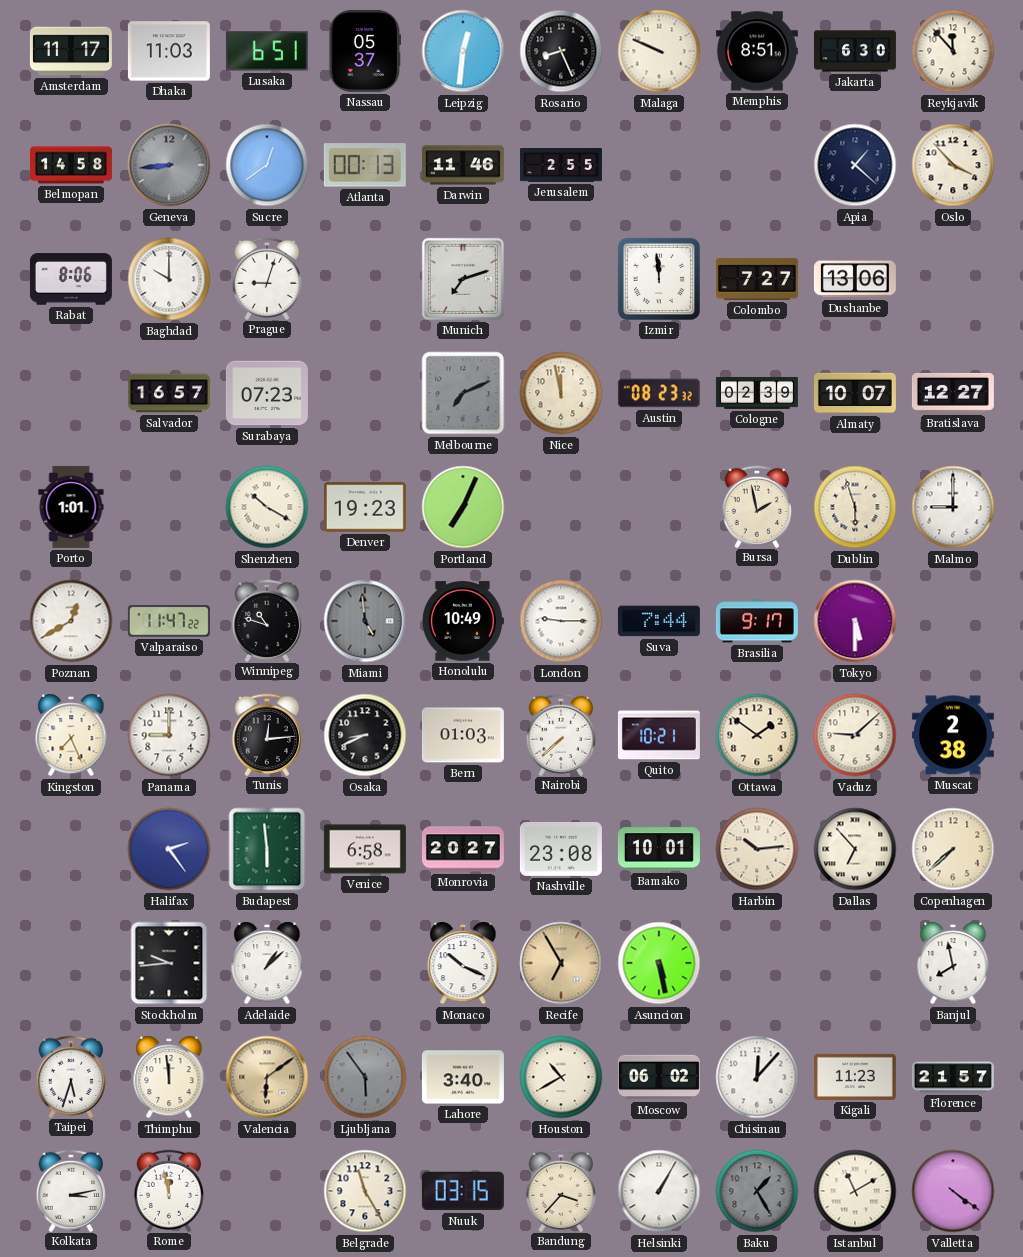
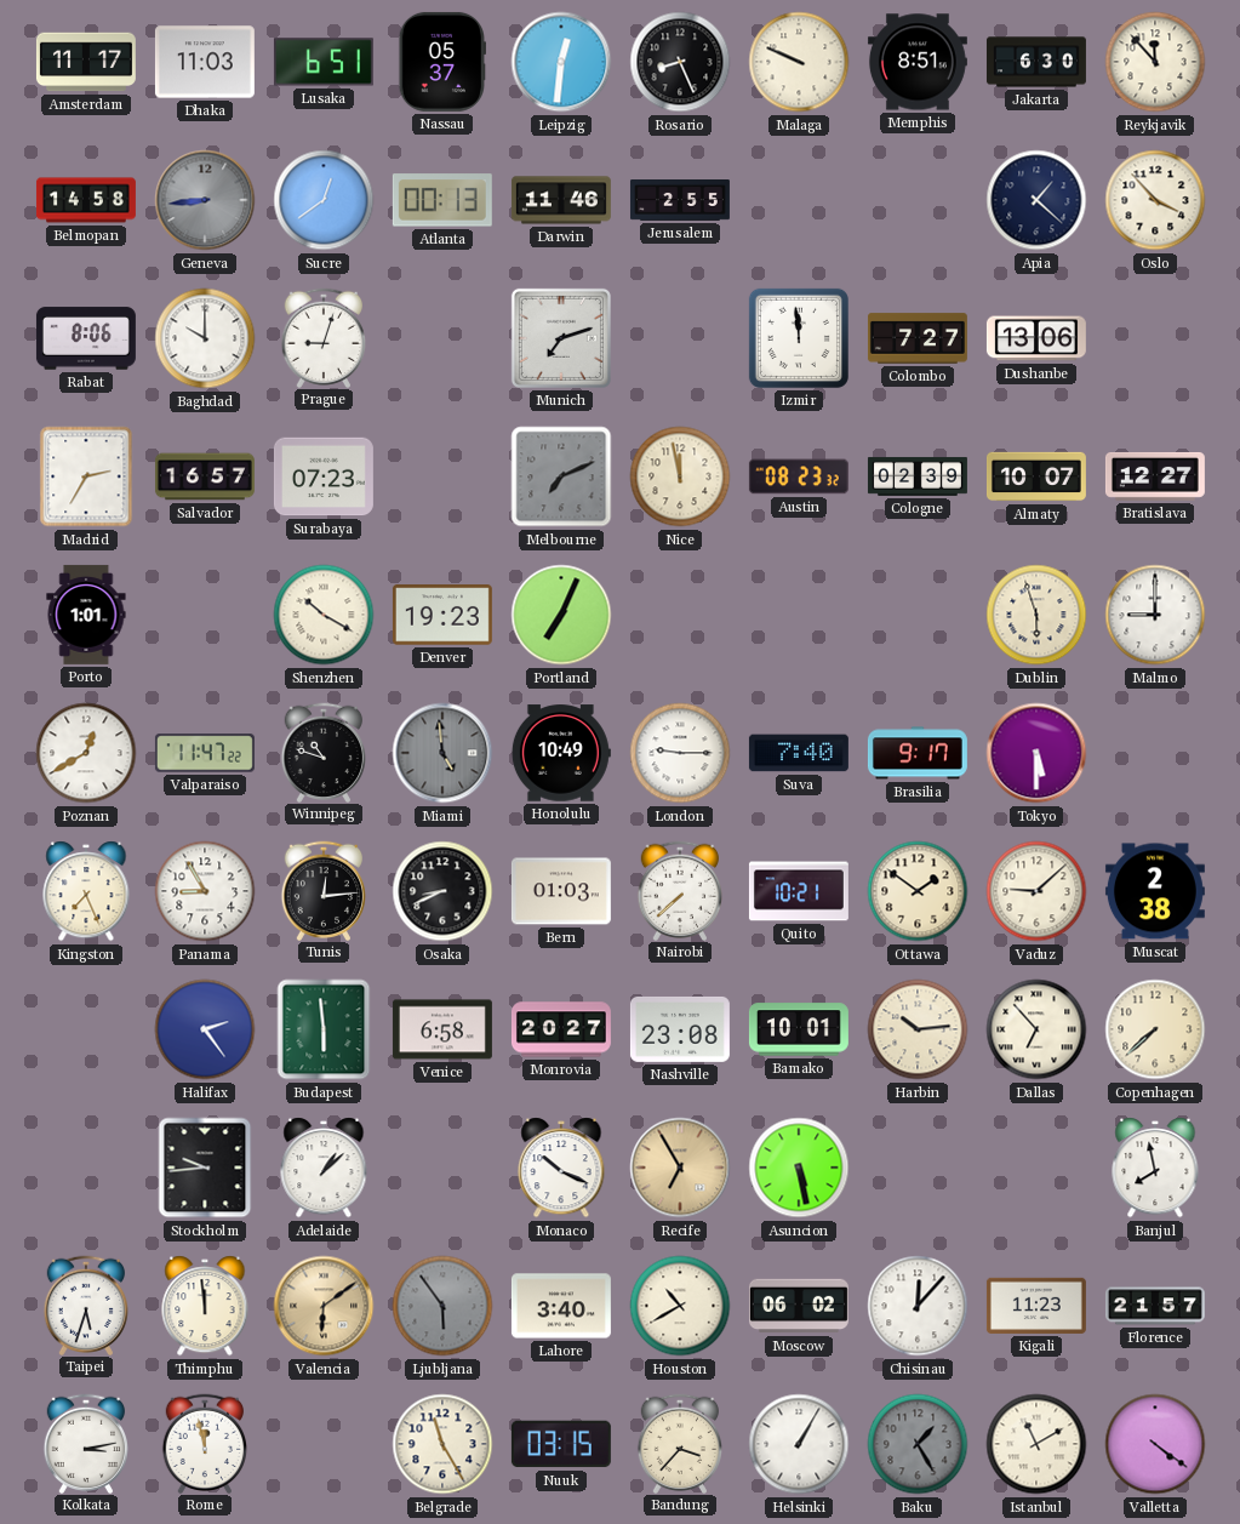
Madrid: none -> 2:35 (86, 476)
Bursa: 1:58 -> none (757, 506)
Suva: 7:44 -> 7:40 (799, 753)
Panama: 9:00 -> 8:55 (205, 891)
